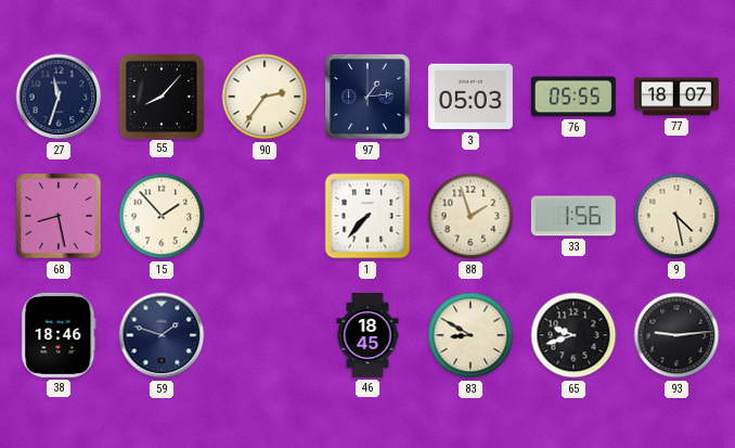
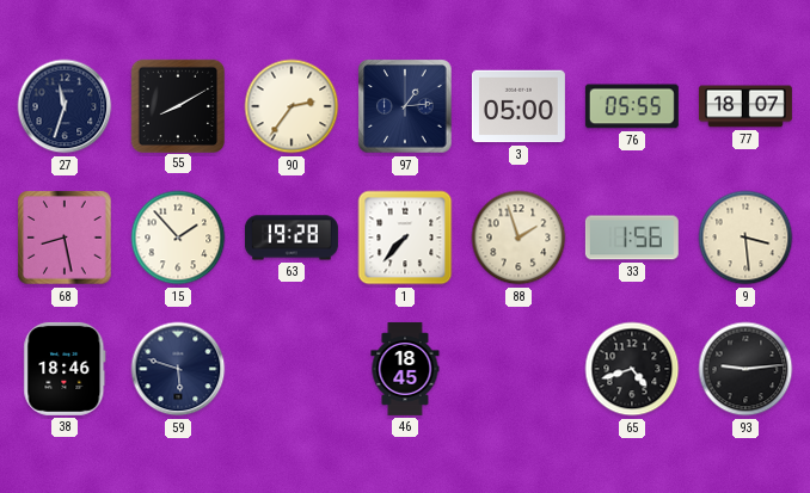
55: 8:07 -> 8:10 (177, 105)
3: 05:03 -> 05:00 (518, 106)
63: none -> 19:28 (292, 238)
9: 4:28 -> 3:29 (745, 238)
59: 1:48 -> 5:48 (178, 369)
83: 8:50 -> none (470, 335)
65: 9:42 -> 4:42 (632, 369)
